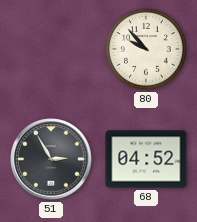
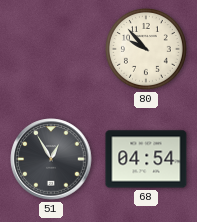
51: 2:55 -> 12:55 (51, 159)
68: 04:52 -> 04:54 (146, 159)
